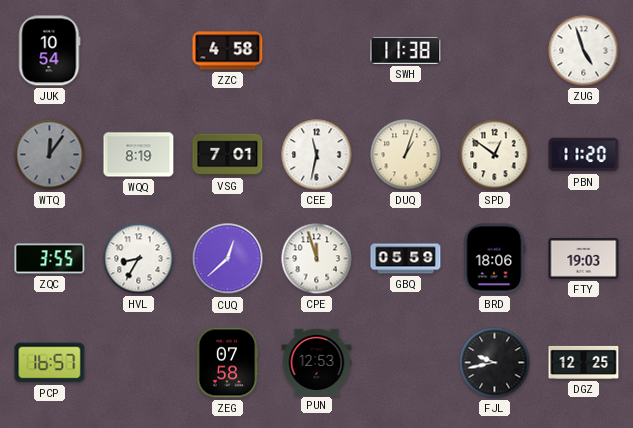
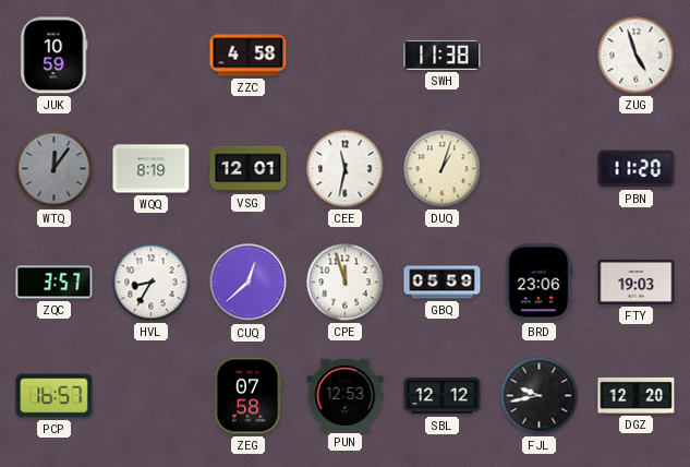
JUK: 10:54 -> 10:59 (55, 56)
VSG: 7:01 -> 12:01 (249, 169)
SPD: 12:51 -> none (495, 155)
ZQC: 3:55 -> 3:57 (55, 283)
BRD: 18:06 -> 23:06 (538, 283)
SBL: none -> 12:12 (443, 396)
DGZ: 12:25 -> 12:20 (637, 395)
